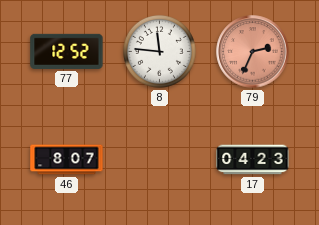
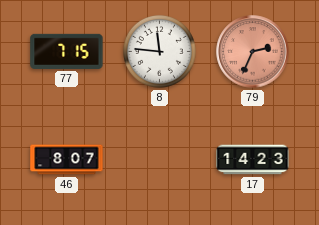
77: 12:52 -> 7:15 (67, 51)
17: 04:23 -> 14:23 (253, 160)
